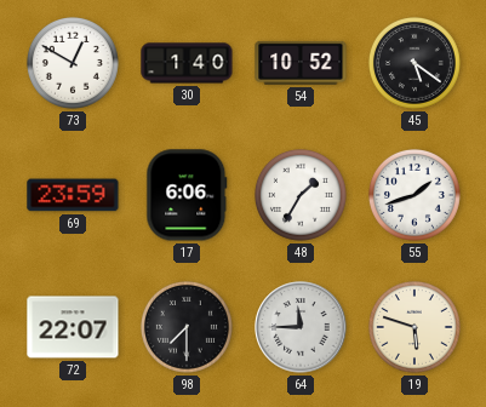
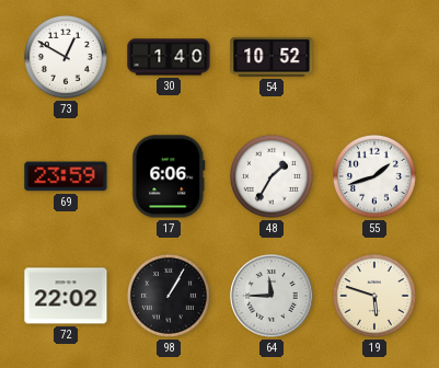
45: 5:21 -> none (414, 63)
72: 22:07 -> 22:02 (66, 296)
98: 7:30 -> 1:05 (169, 296)
